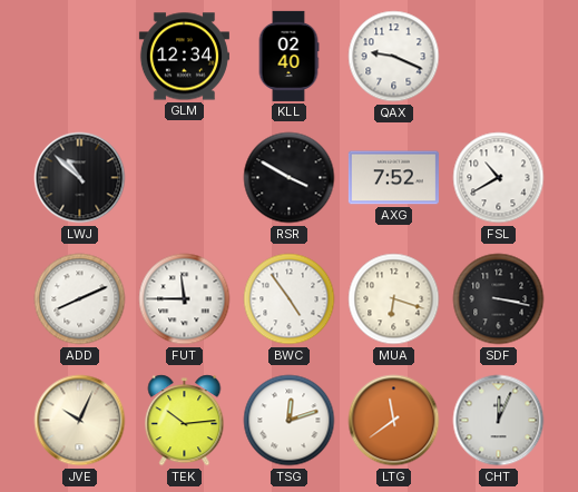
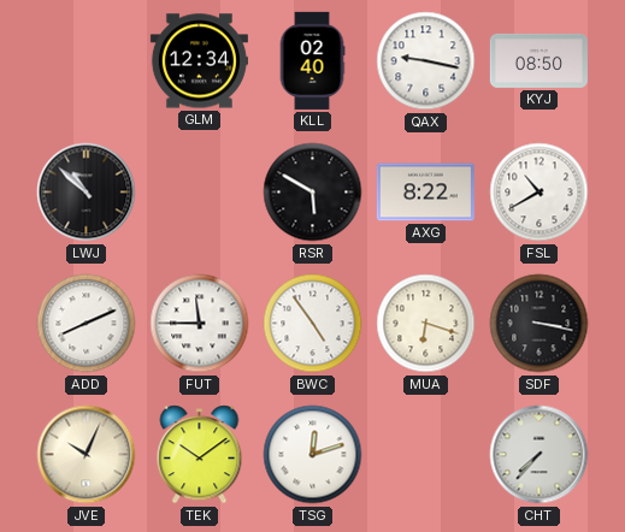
QAX: 9:19 -> 9:17 (426, 61)
KYJ: none -> 08:50 (538, 60)
RSR: 3:50 -> 5:50 (313, 193)
AXG: 7:52 -> 8:22 (425, 193)
TEK: 10:14 -> 10:09 (200, 455)
LTG: 11:39 -> none (394, 421)
CHT: 12:04 -> 7:37 (539, 455)
